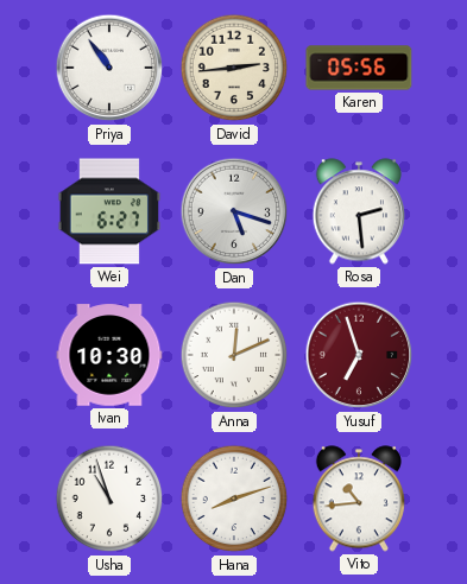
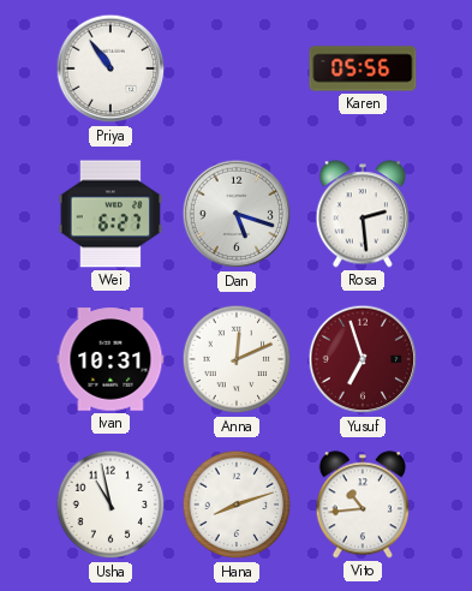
David: 2:44 -> none (234, 68)
Ivan: 10:30 -> 10:31 (110, 359)
Usha: 10:57 -> 10:58 (110, 505)
